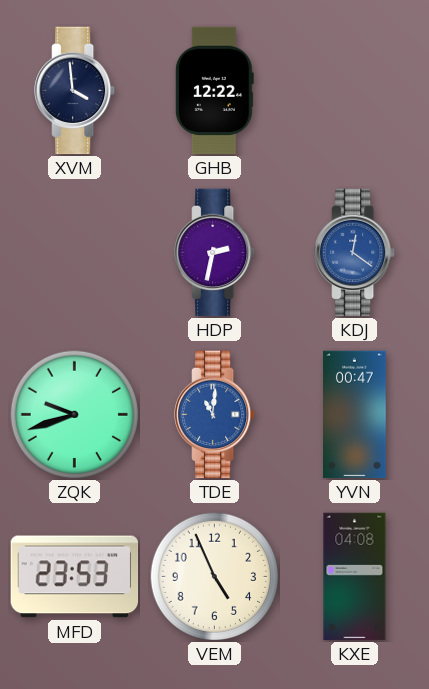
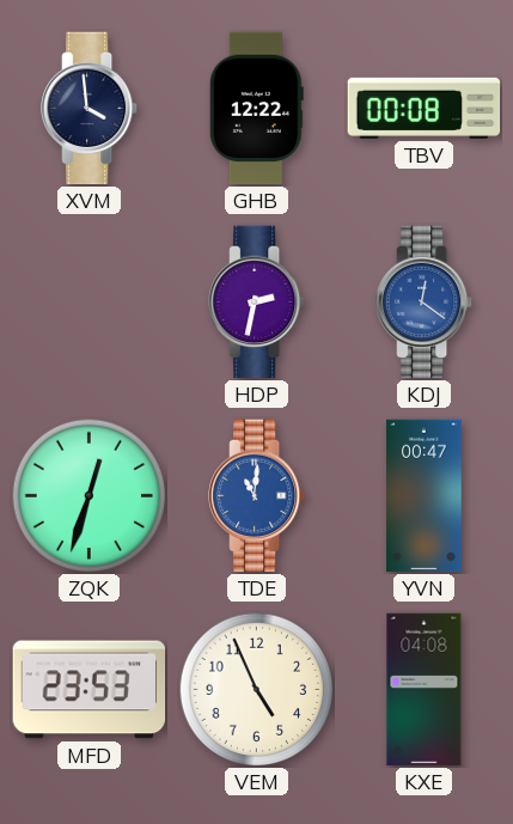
TBV: none -> 00:08 (425, 108)
ZQK: 9:42 -> 12:33 (88, 495)
